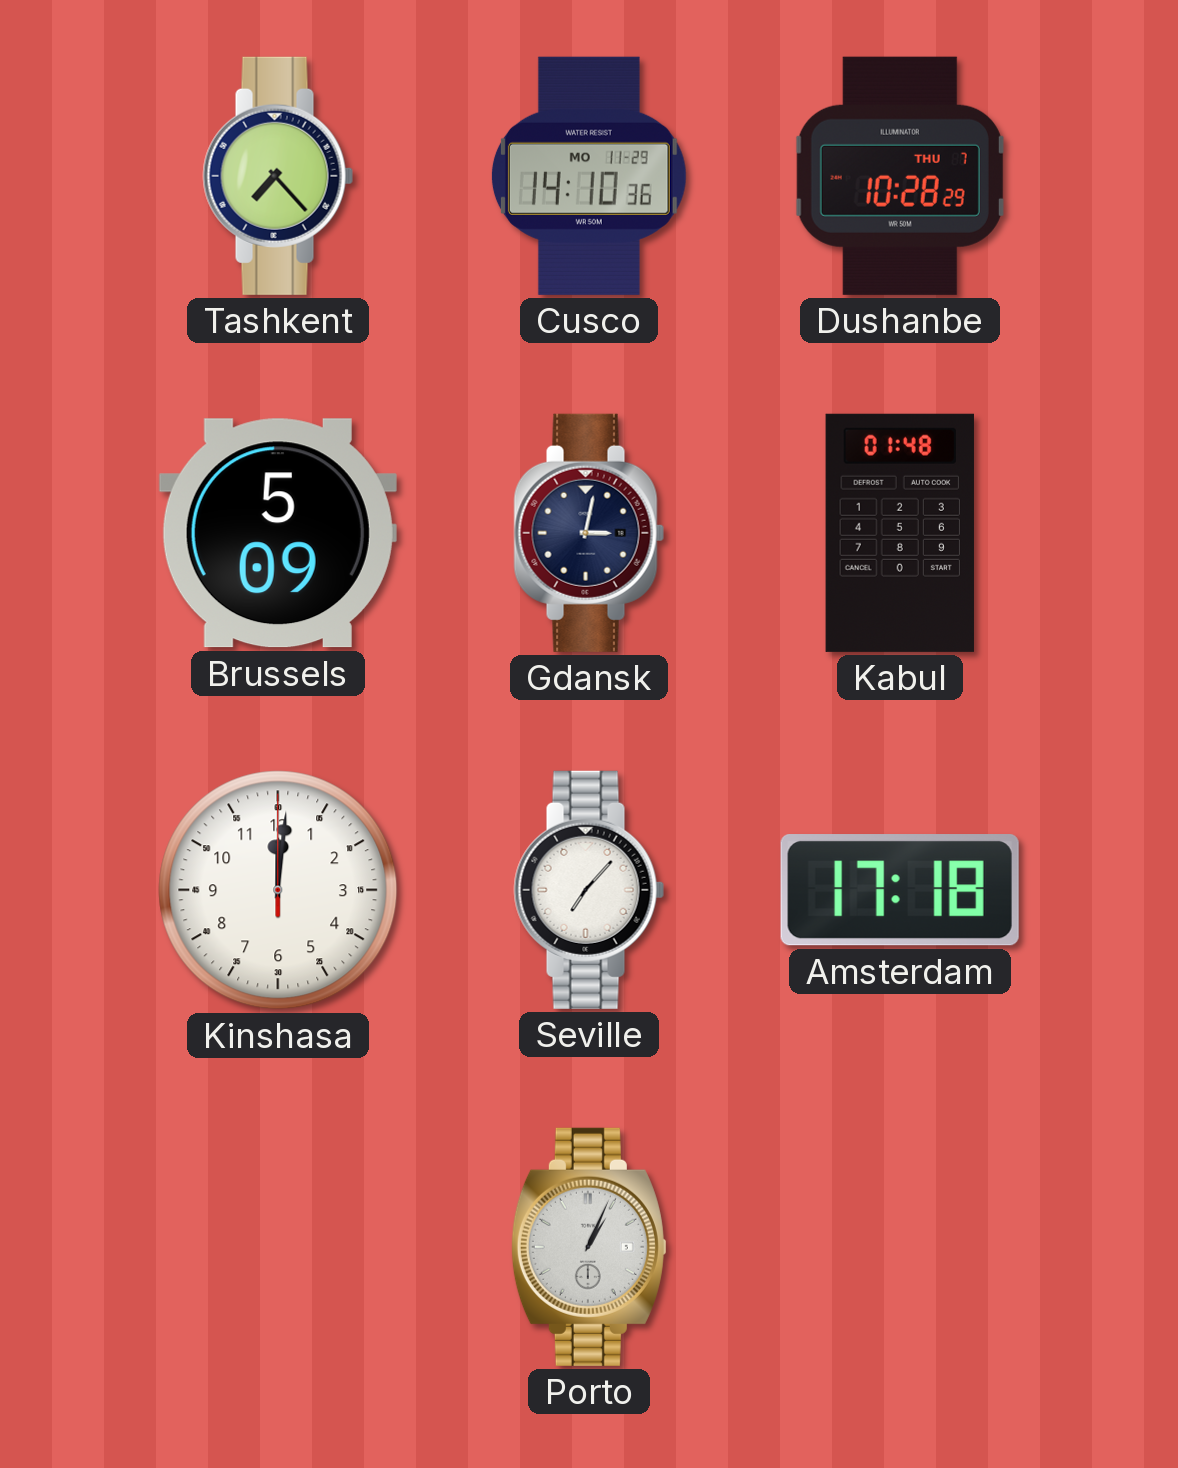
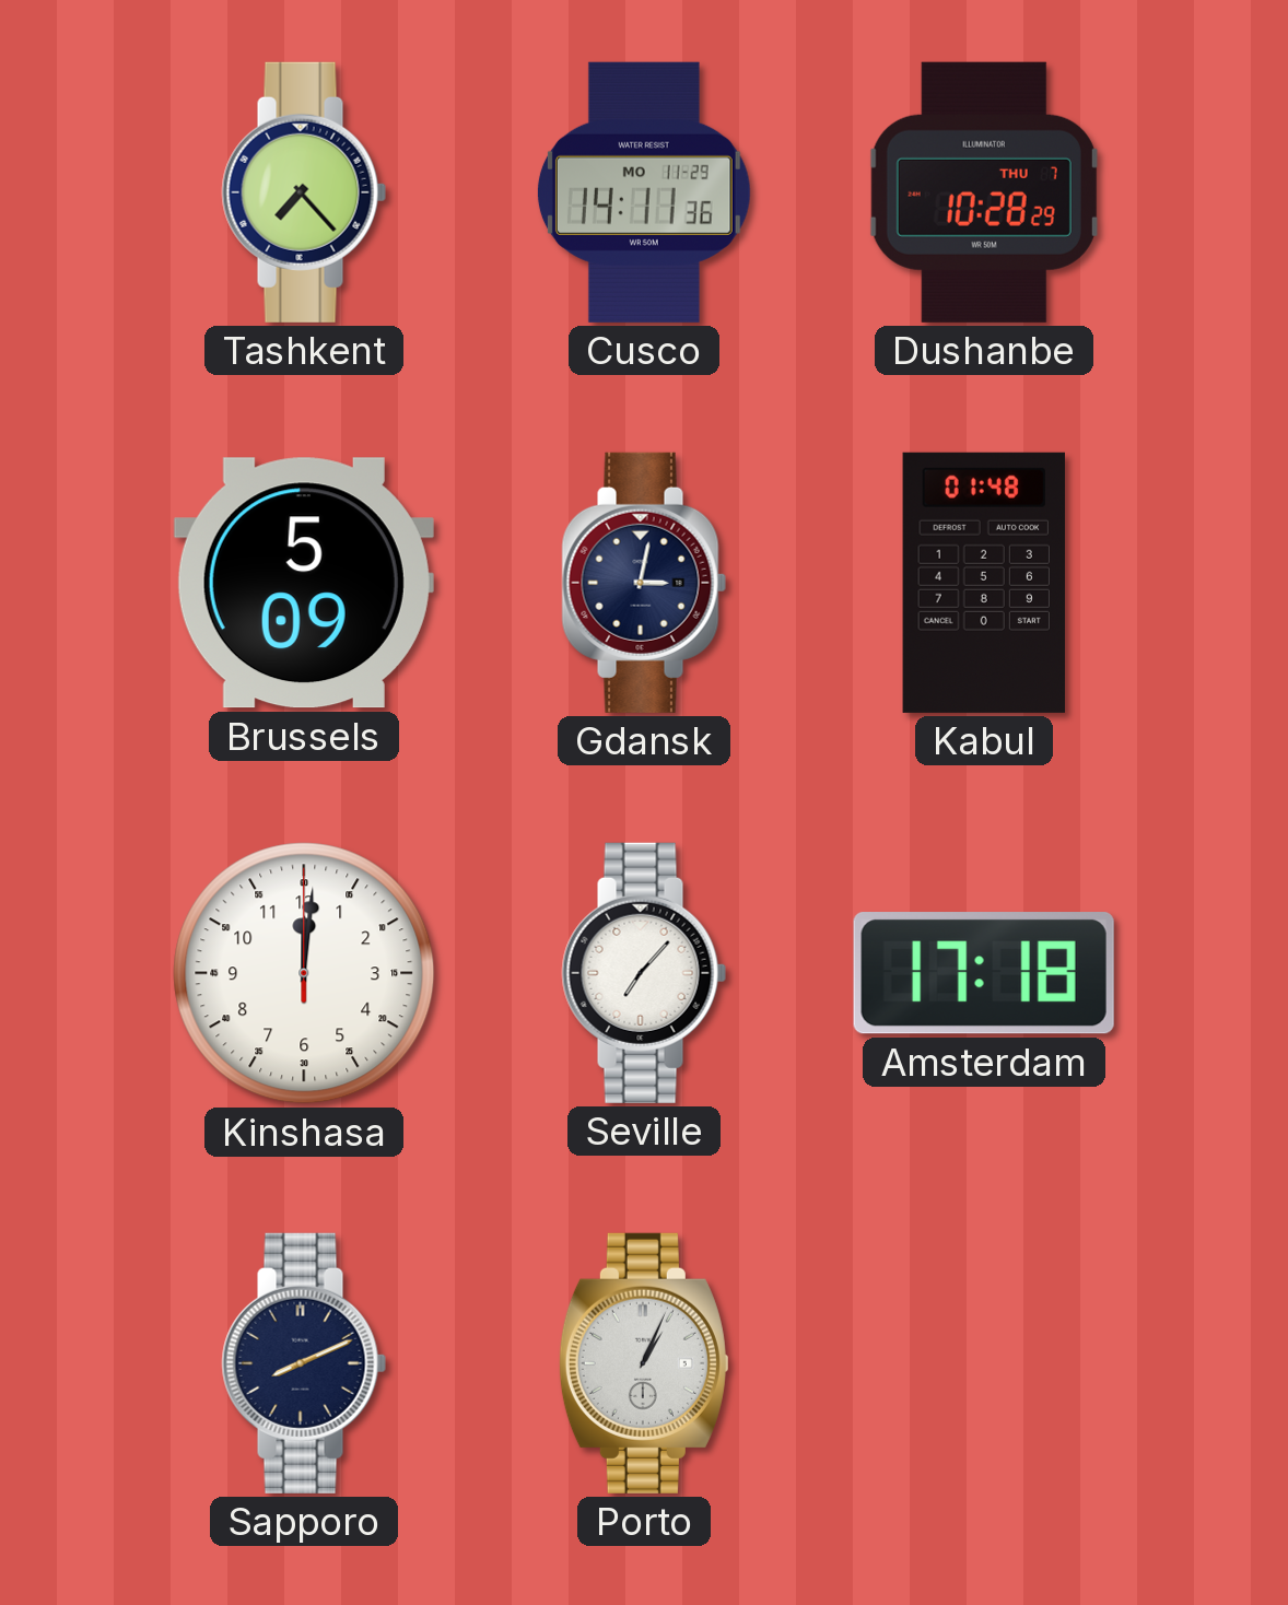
Cusco: 14:10 -> 14:11 (644, 192)
Sapporo: none -> 8:11 (304, 1363)
